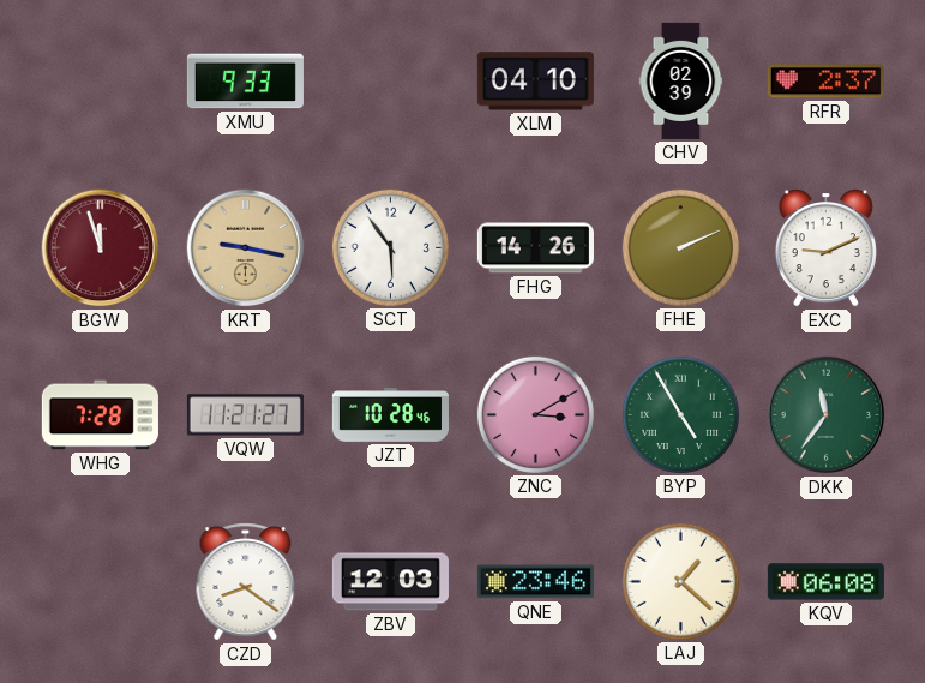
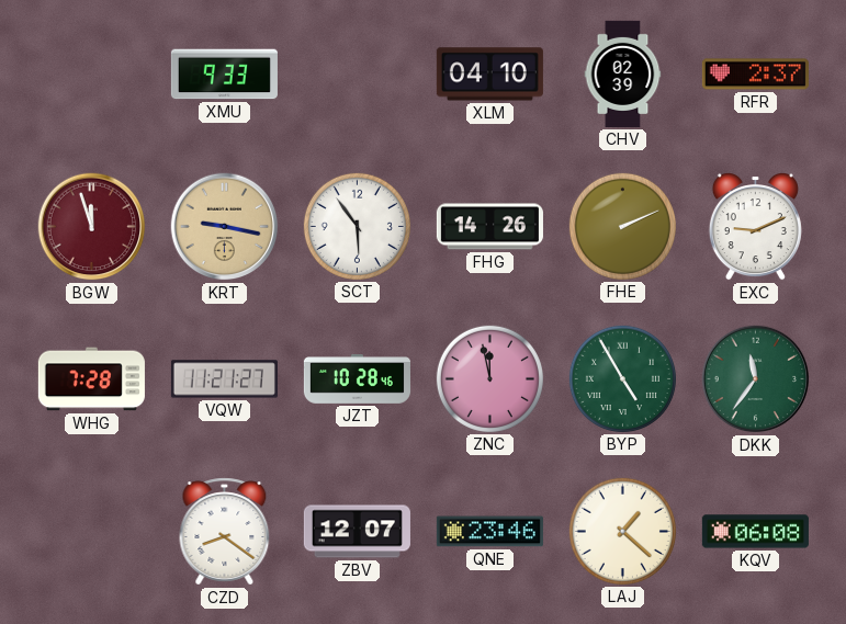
ZNC: 3:10 -> 11:58 (489, 378)
ZBV: 12:03 -> 12:07 (357, 532)
